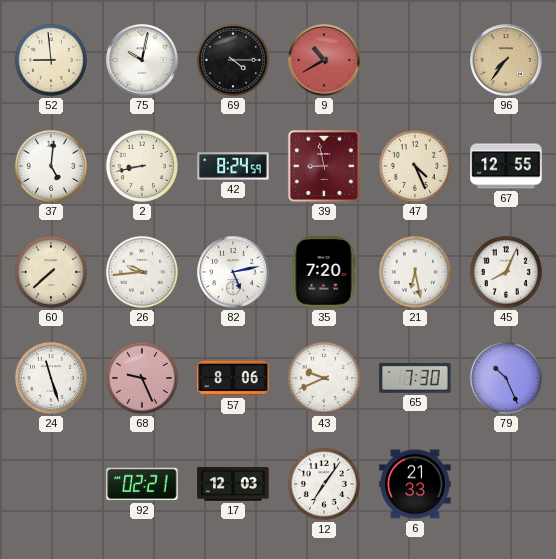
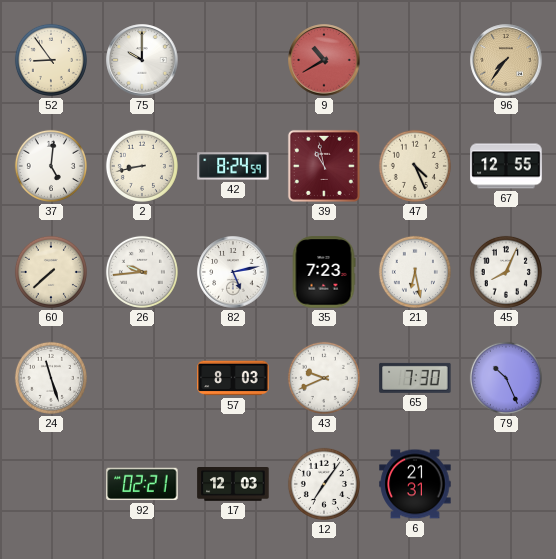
52: 8:59 -> 8:54 (51, 60)
75: 10:02 -> 10:00 (142, 60)
69: 4:15 -> none (233, 60)
39: 8:58 -> 10:58 (324, 166)
35: 7:20 -> 7:23 (324, 272)
68: 9:26 -> none (142, 378)
57: 8:06 -> 8:03 (233, 378)
6: 21:33 -> 21:31 (415, 484)
